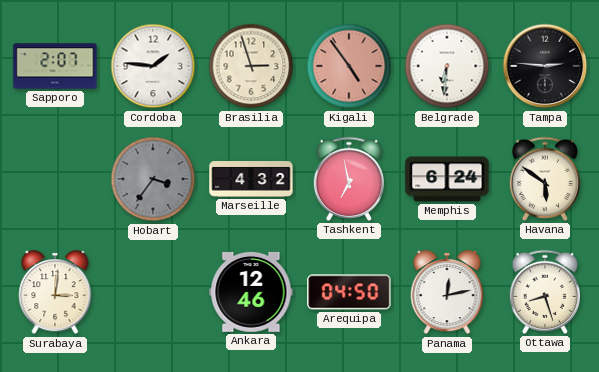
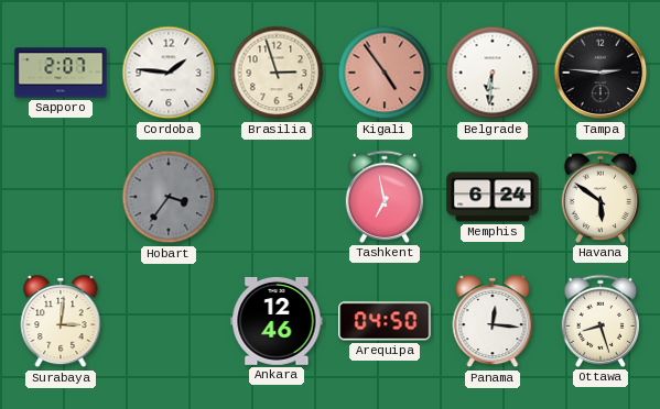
Marseille: 4:32 -> none (251, 180)
Panama: 12:13 -> 12:16 (493, 322)
